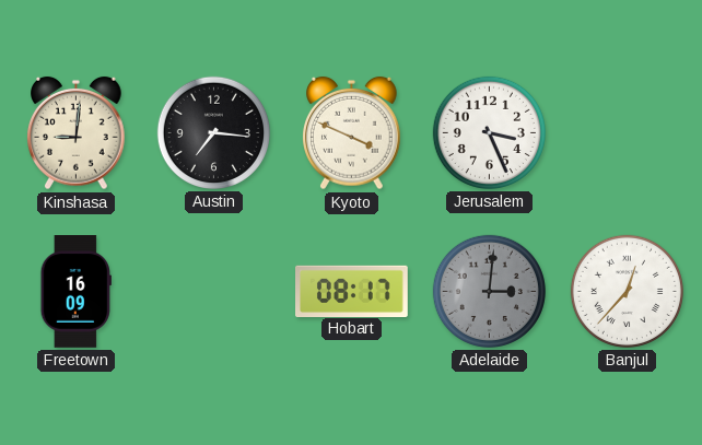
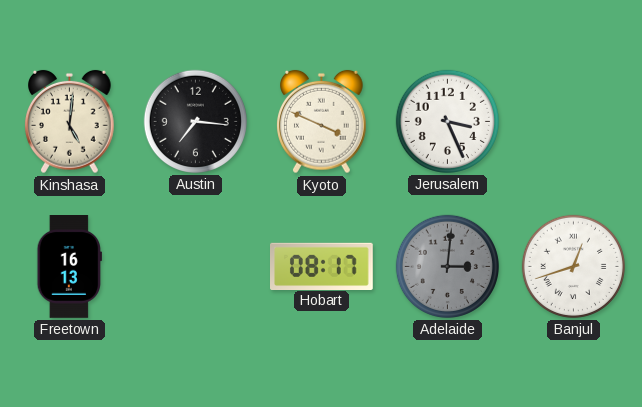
Kinshasa: 9:01 -> 5:01 (70, 122)
Freetown: 16:09 -> 16:13 (69, 267)
Banjul: 12:37 -> 12:42 (573, 266)
